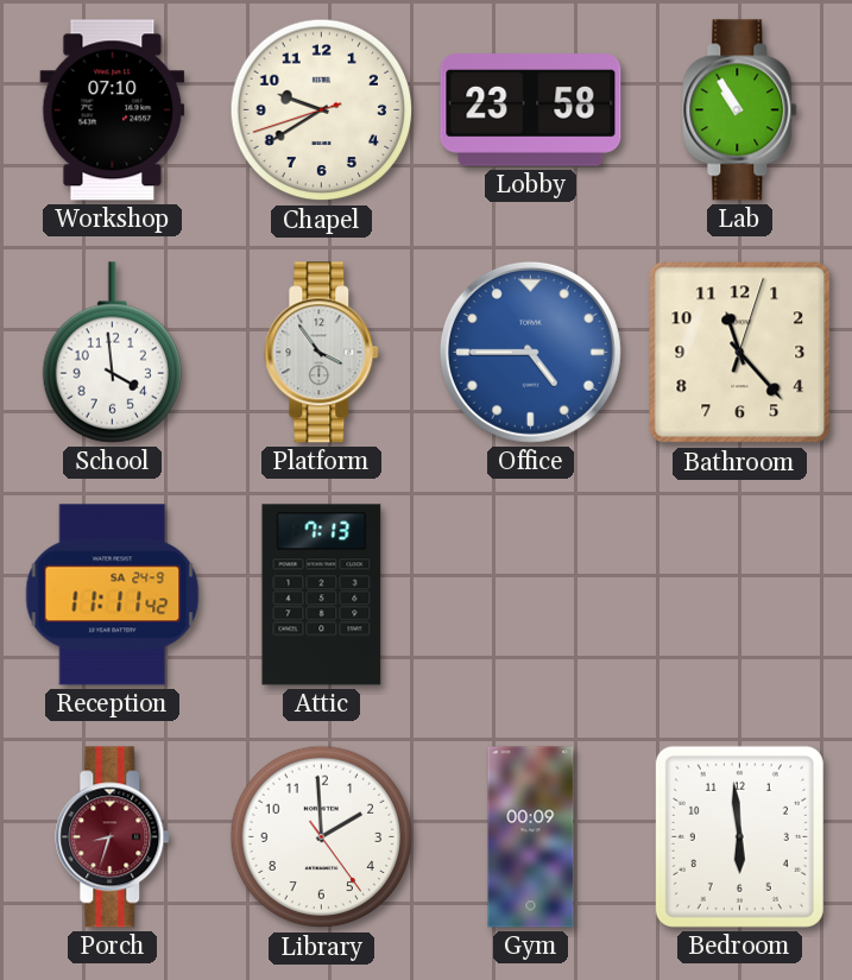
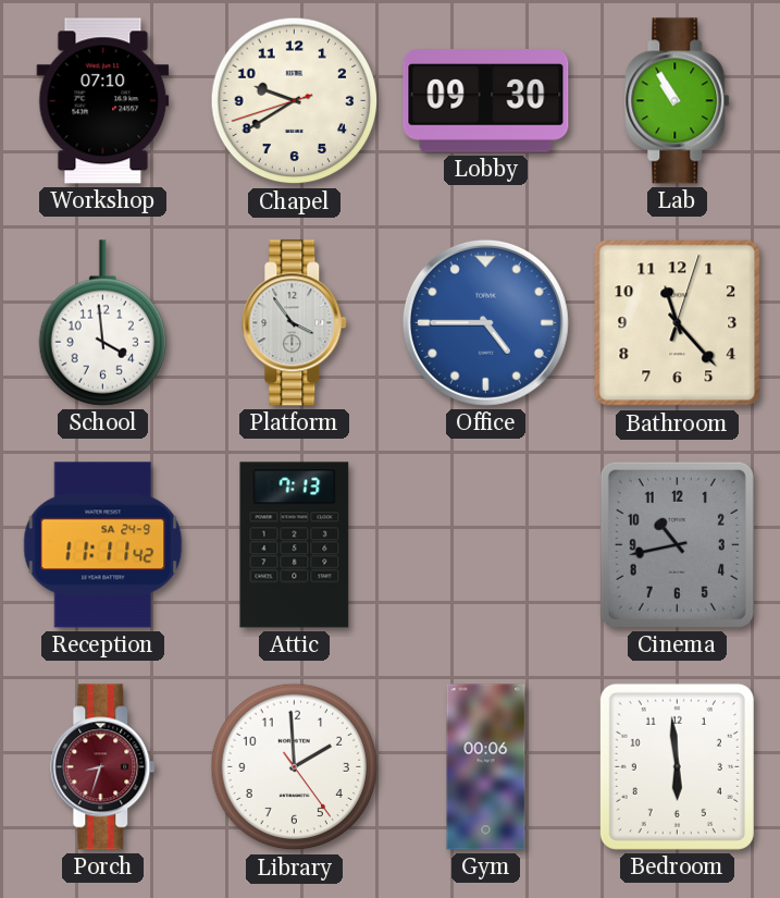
Lobby: 23:58 -> 09:30 (486, 101)
Cinema: none -> 10:43 (677, 544)
Gym: 00:09 -> 00:06 (486, 767)
